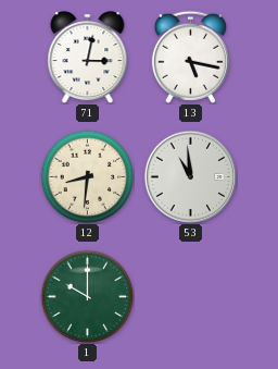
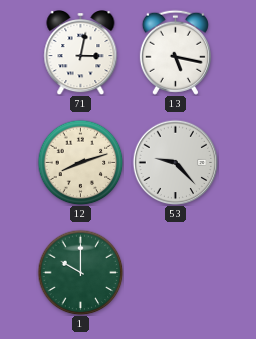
12: 8:31 -> 8:12 (80, 162)
53: 10:59 -> 9:23 (175, 162)
